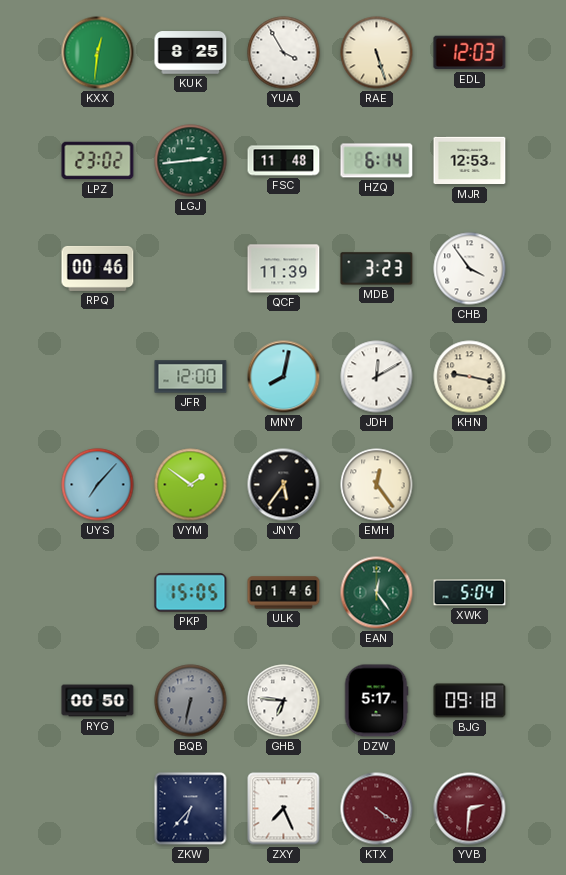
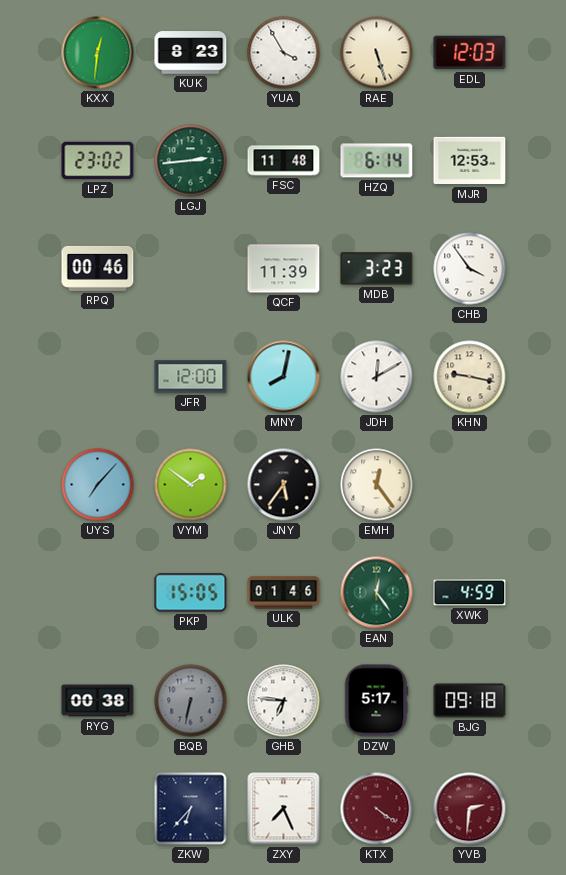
KUK: 8:25 -> 8:23 (191, 53)
XWK: 5:04 -> 4:59 (470, 593)
RYG: 00:50 -> 00:38 (98, 701)
